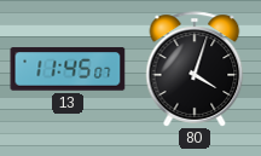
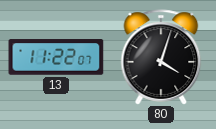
13: 11:45 -> 11:22 (56, 57)
